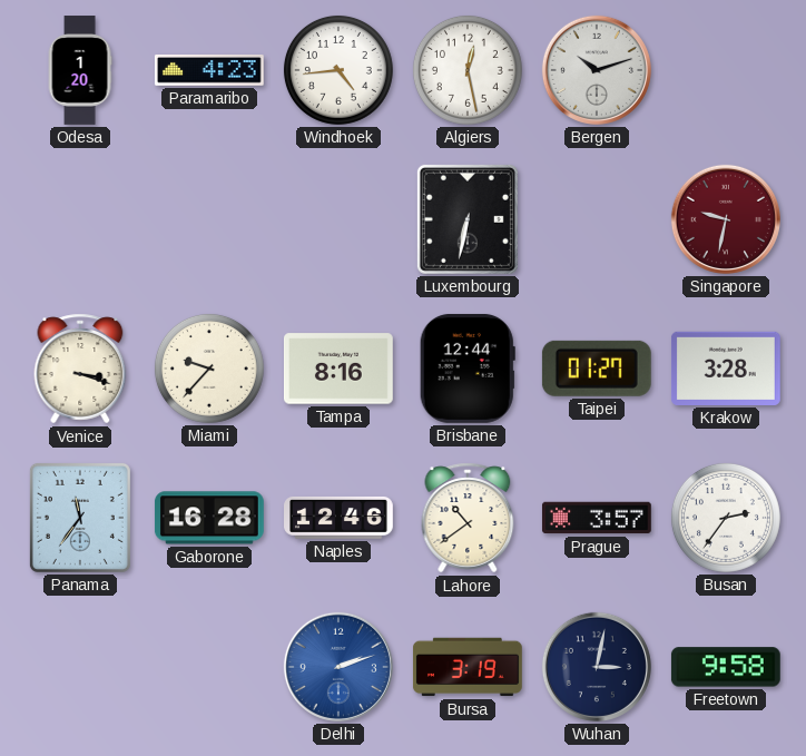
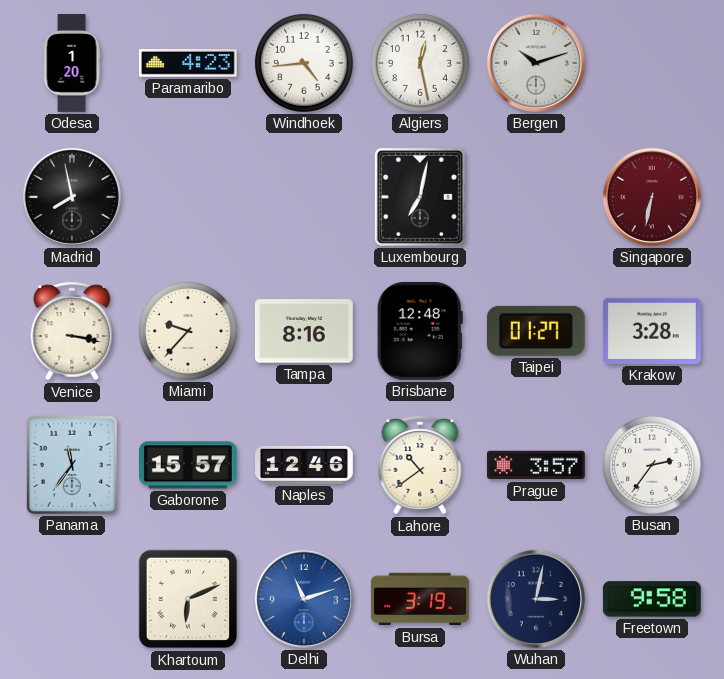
Madrid: none -> 7:58 (72, 197)
Luxembourg: 6:32 -> 7:02 (420, 197)
Singapore: 9:32 -> 6:32 (652, 197)
Venice: 3:18 -> 3:17 (72, 331)
Brisbane: 12:44 -> 12:48 (420, 331)
Gaborone: 16:28 -> 15:57 (188, 465)
Khartoum: none -> 6:11 (188, 599)
Delhi: 2:12 -> 11:12 (304, 599)
